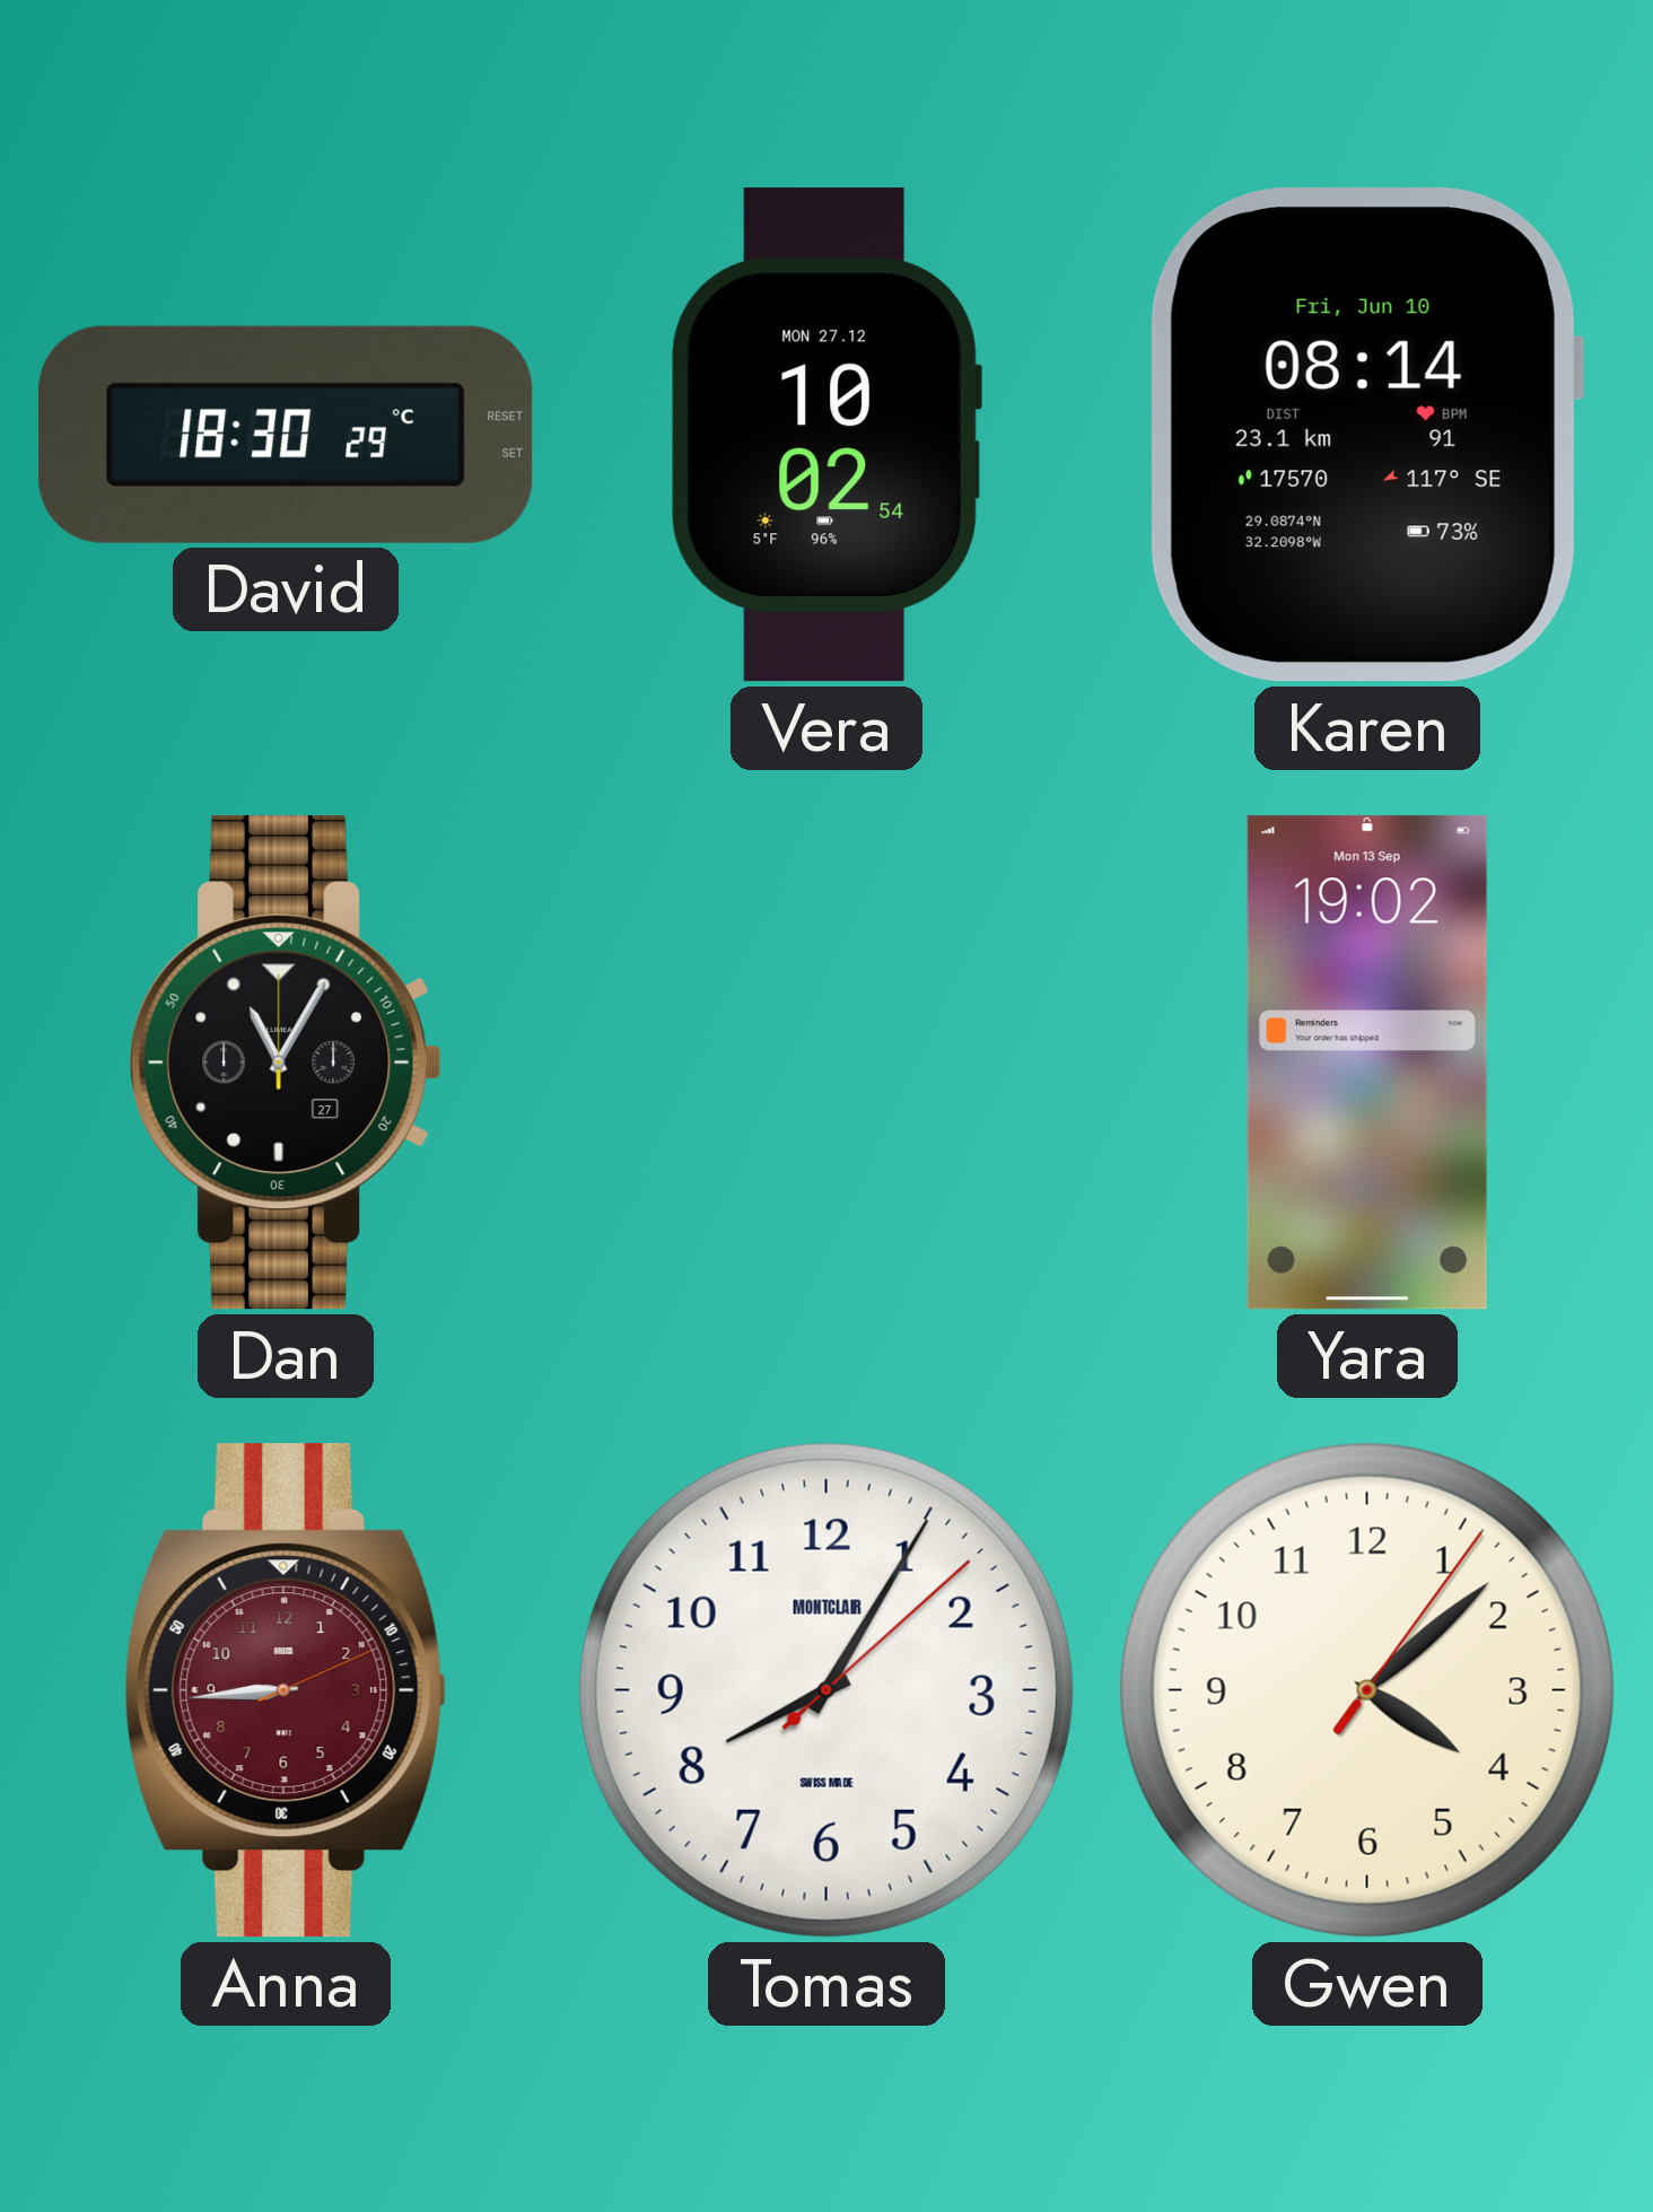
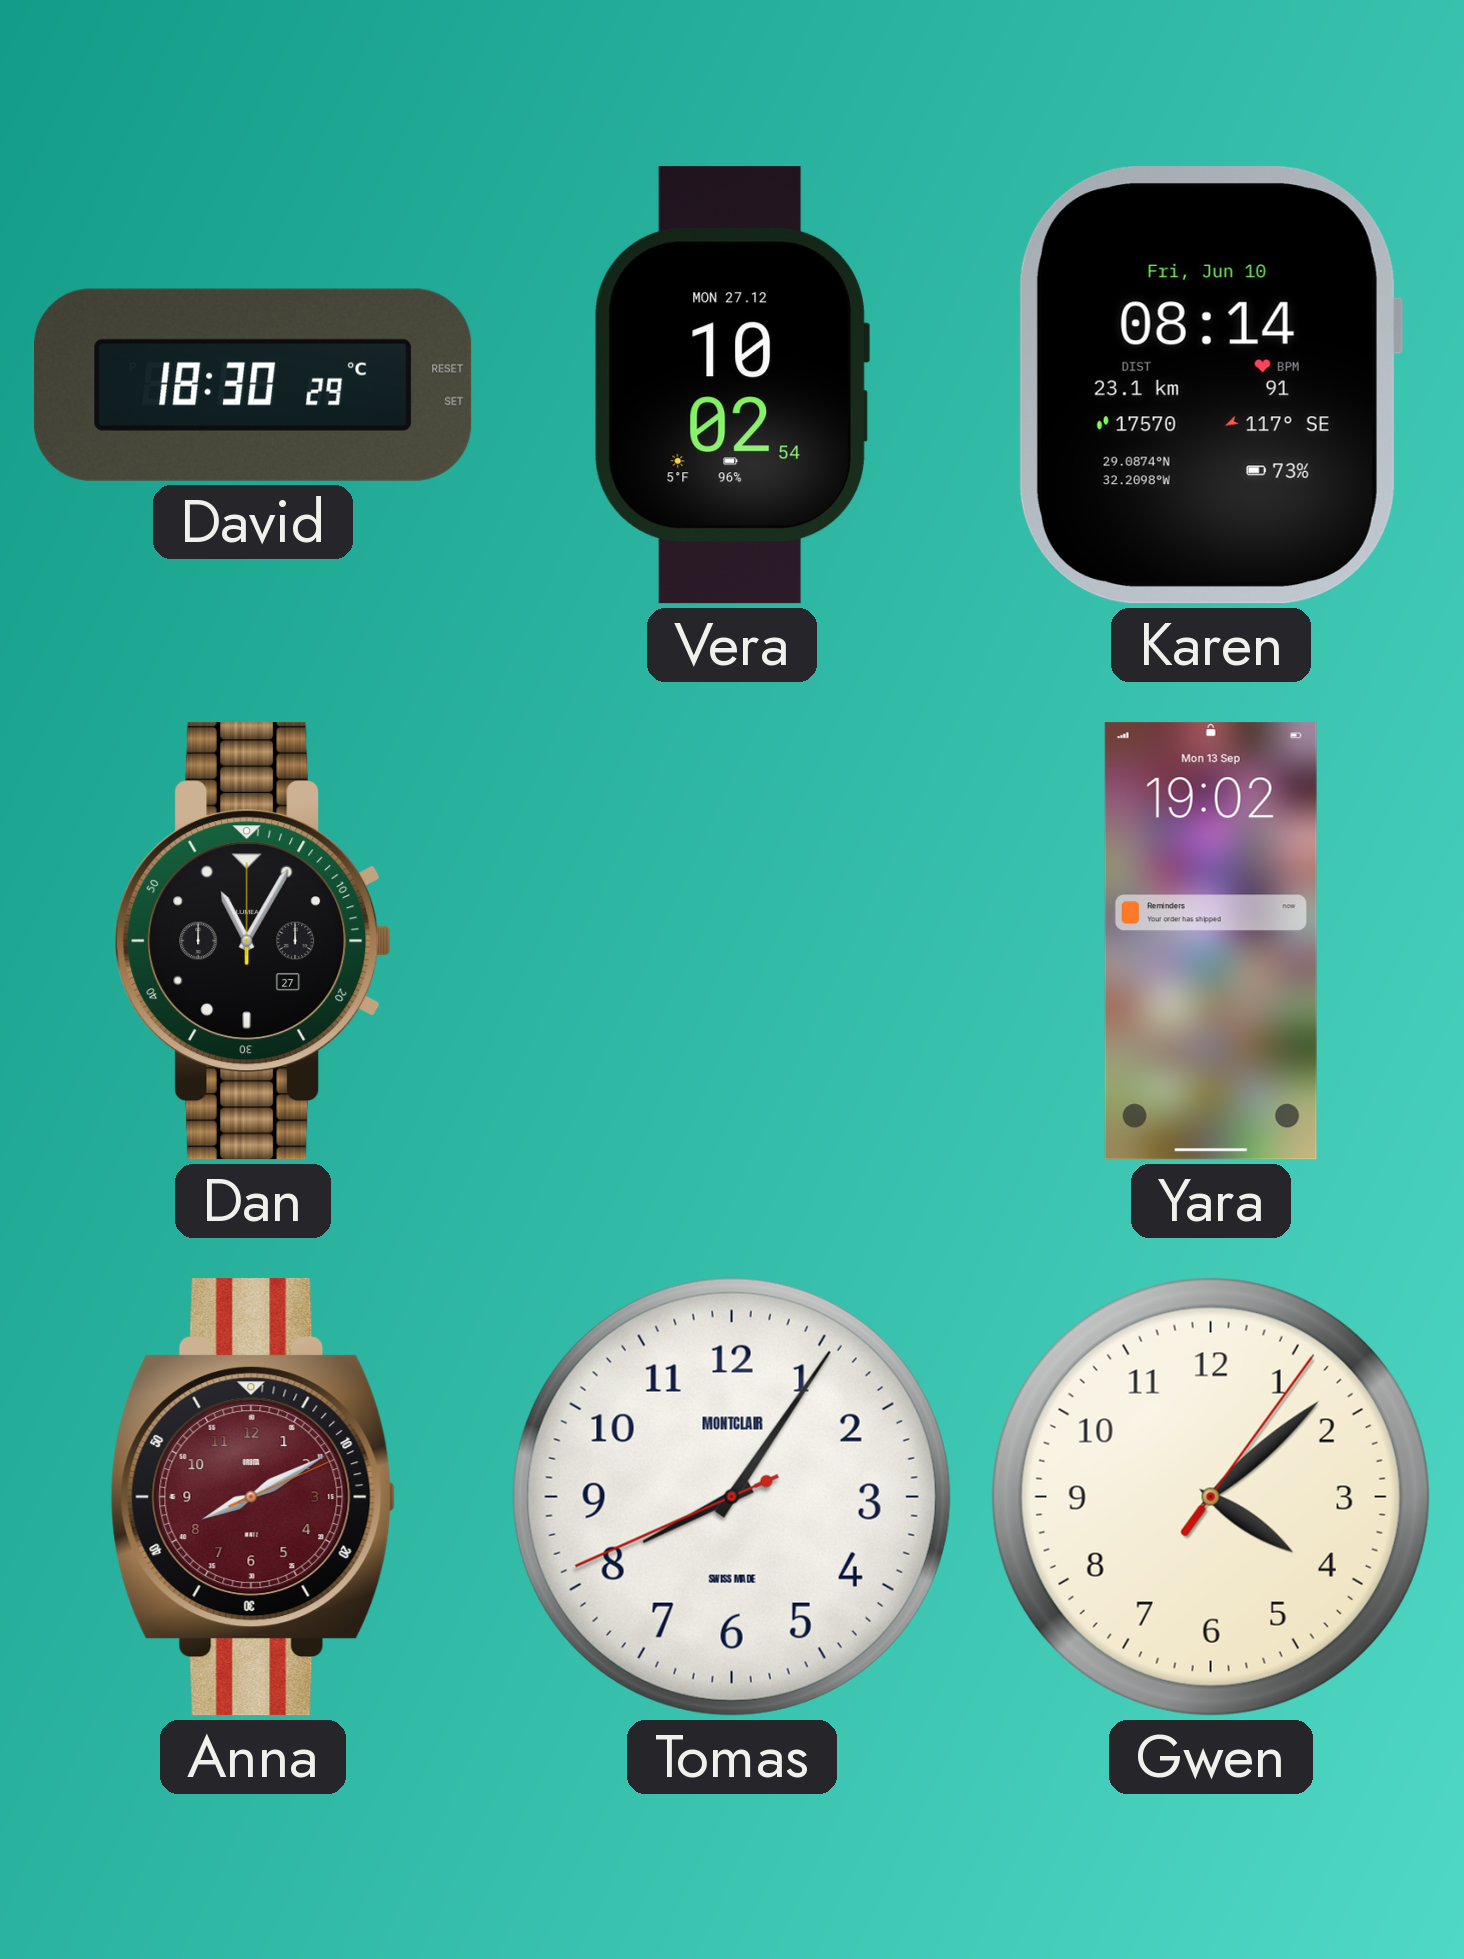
Anna: 8:44 -> 8:10 (253, 1497)
Tomas: 8:05:08 -> 8:05:41 (732, 1497)
